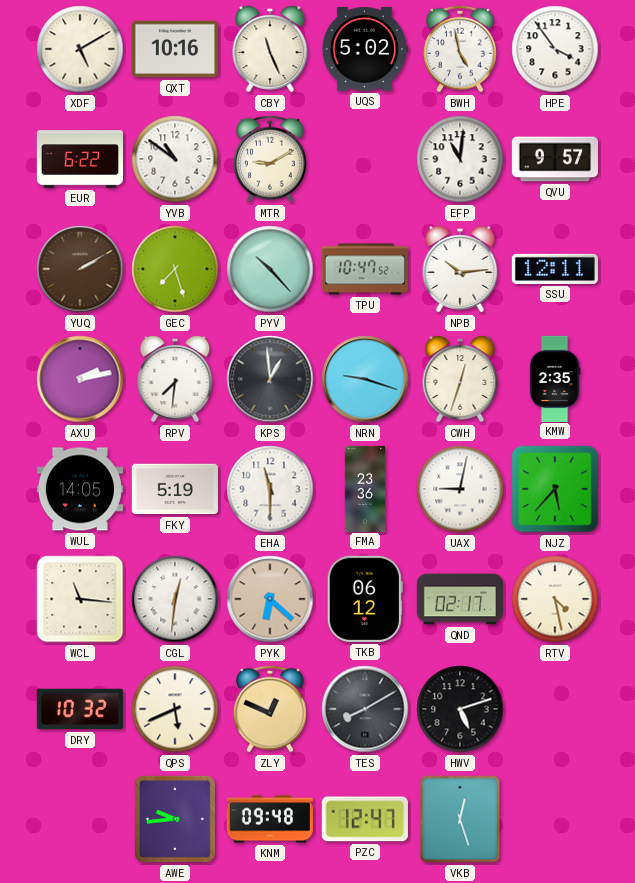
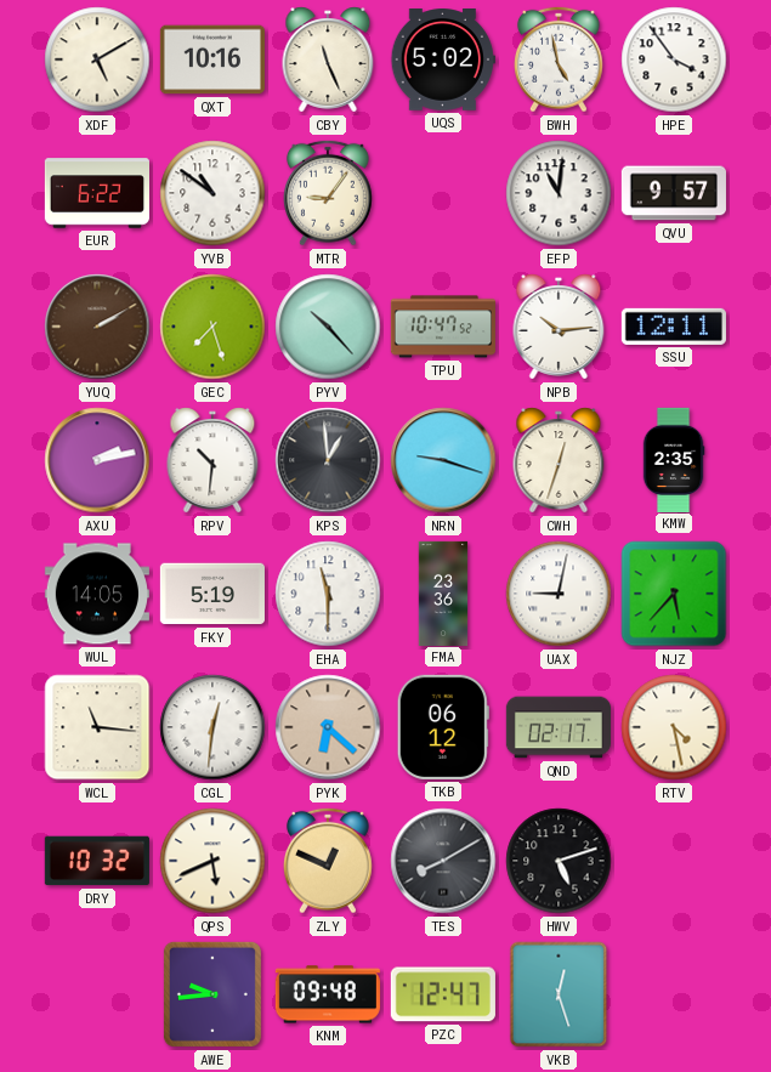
MTR: 9:10 -> 9:06 (329, 193)
RPV: 7:31 -> 10:31 (212, 460)
